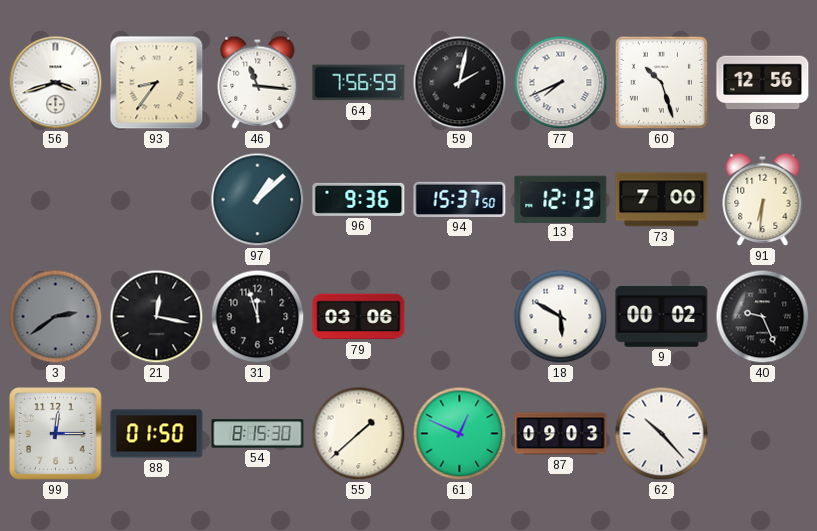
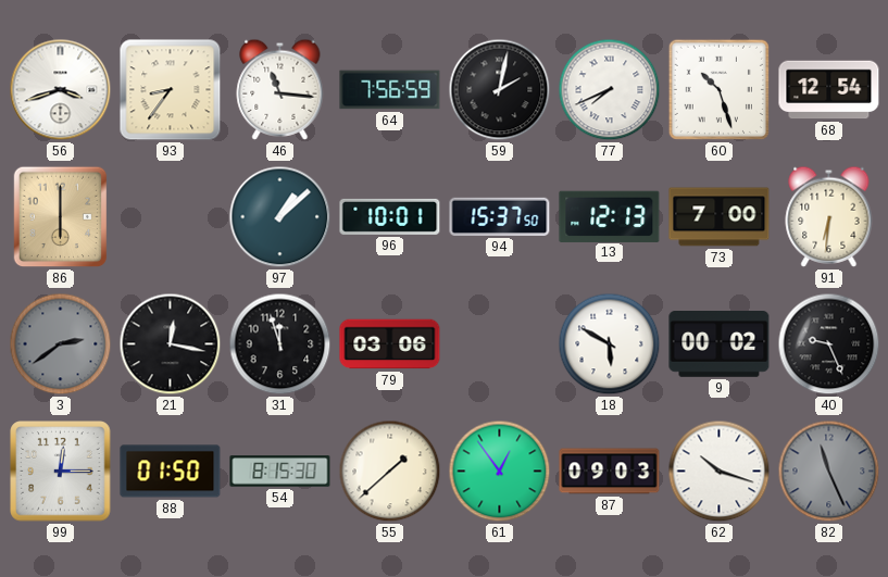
68: 12:56 -> 12:54 (829, 90)
86: none -> 6:00 (61, 217)
96: 9:36 -> 10:01 (390, 216)
61: 12:49 -> 12:54 (500, 472)
62: 10:23 -> 10:18 (720, 472)
82: none -> 11:26 (829, 472)
